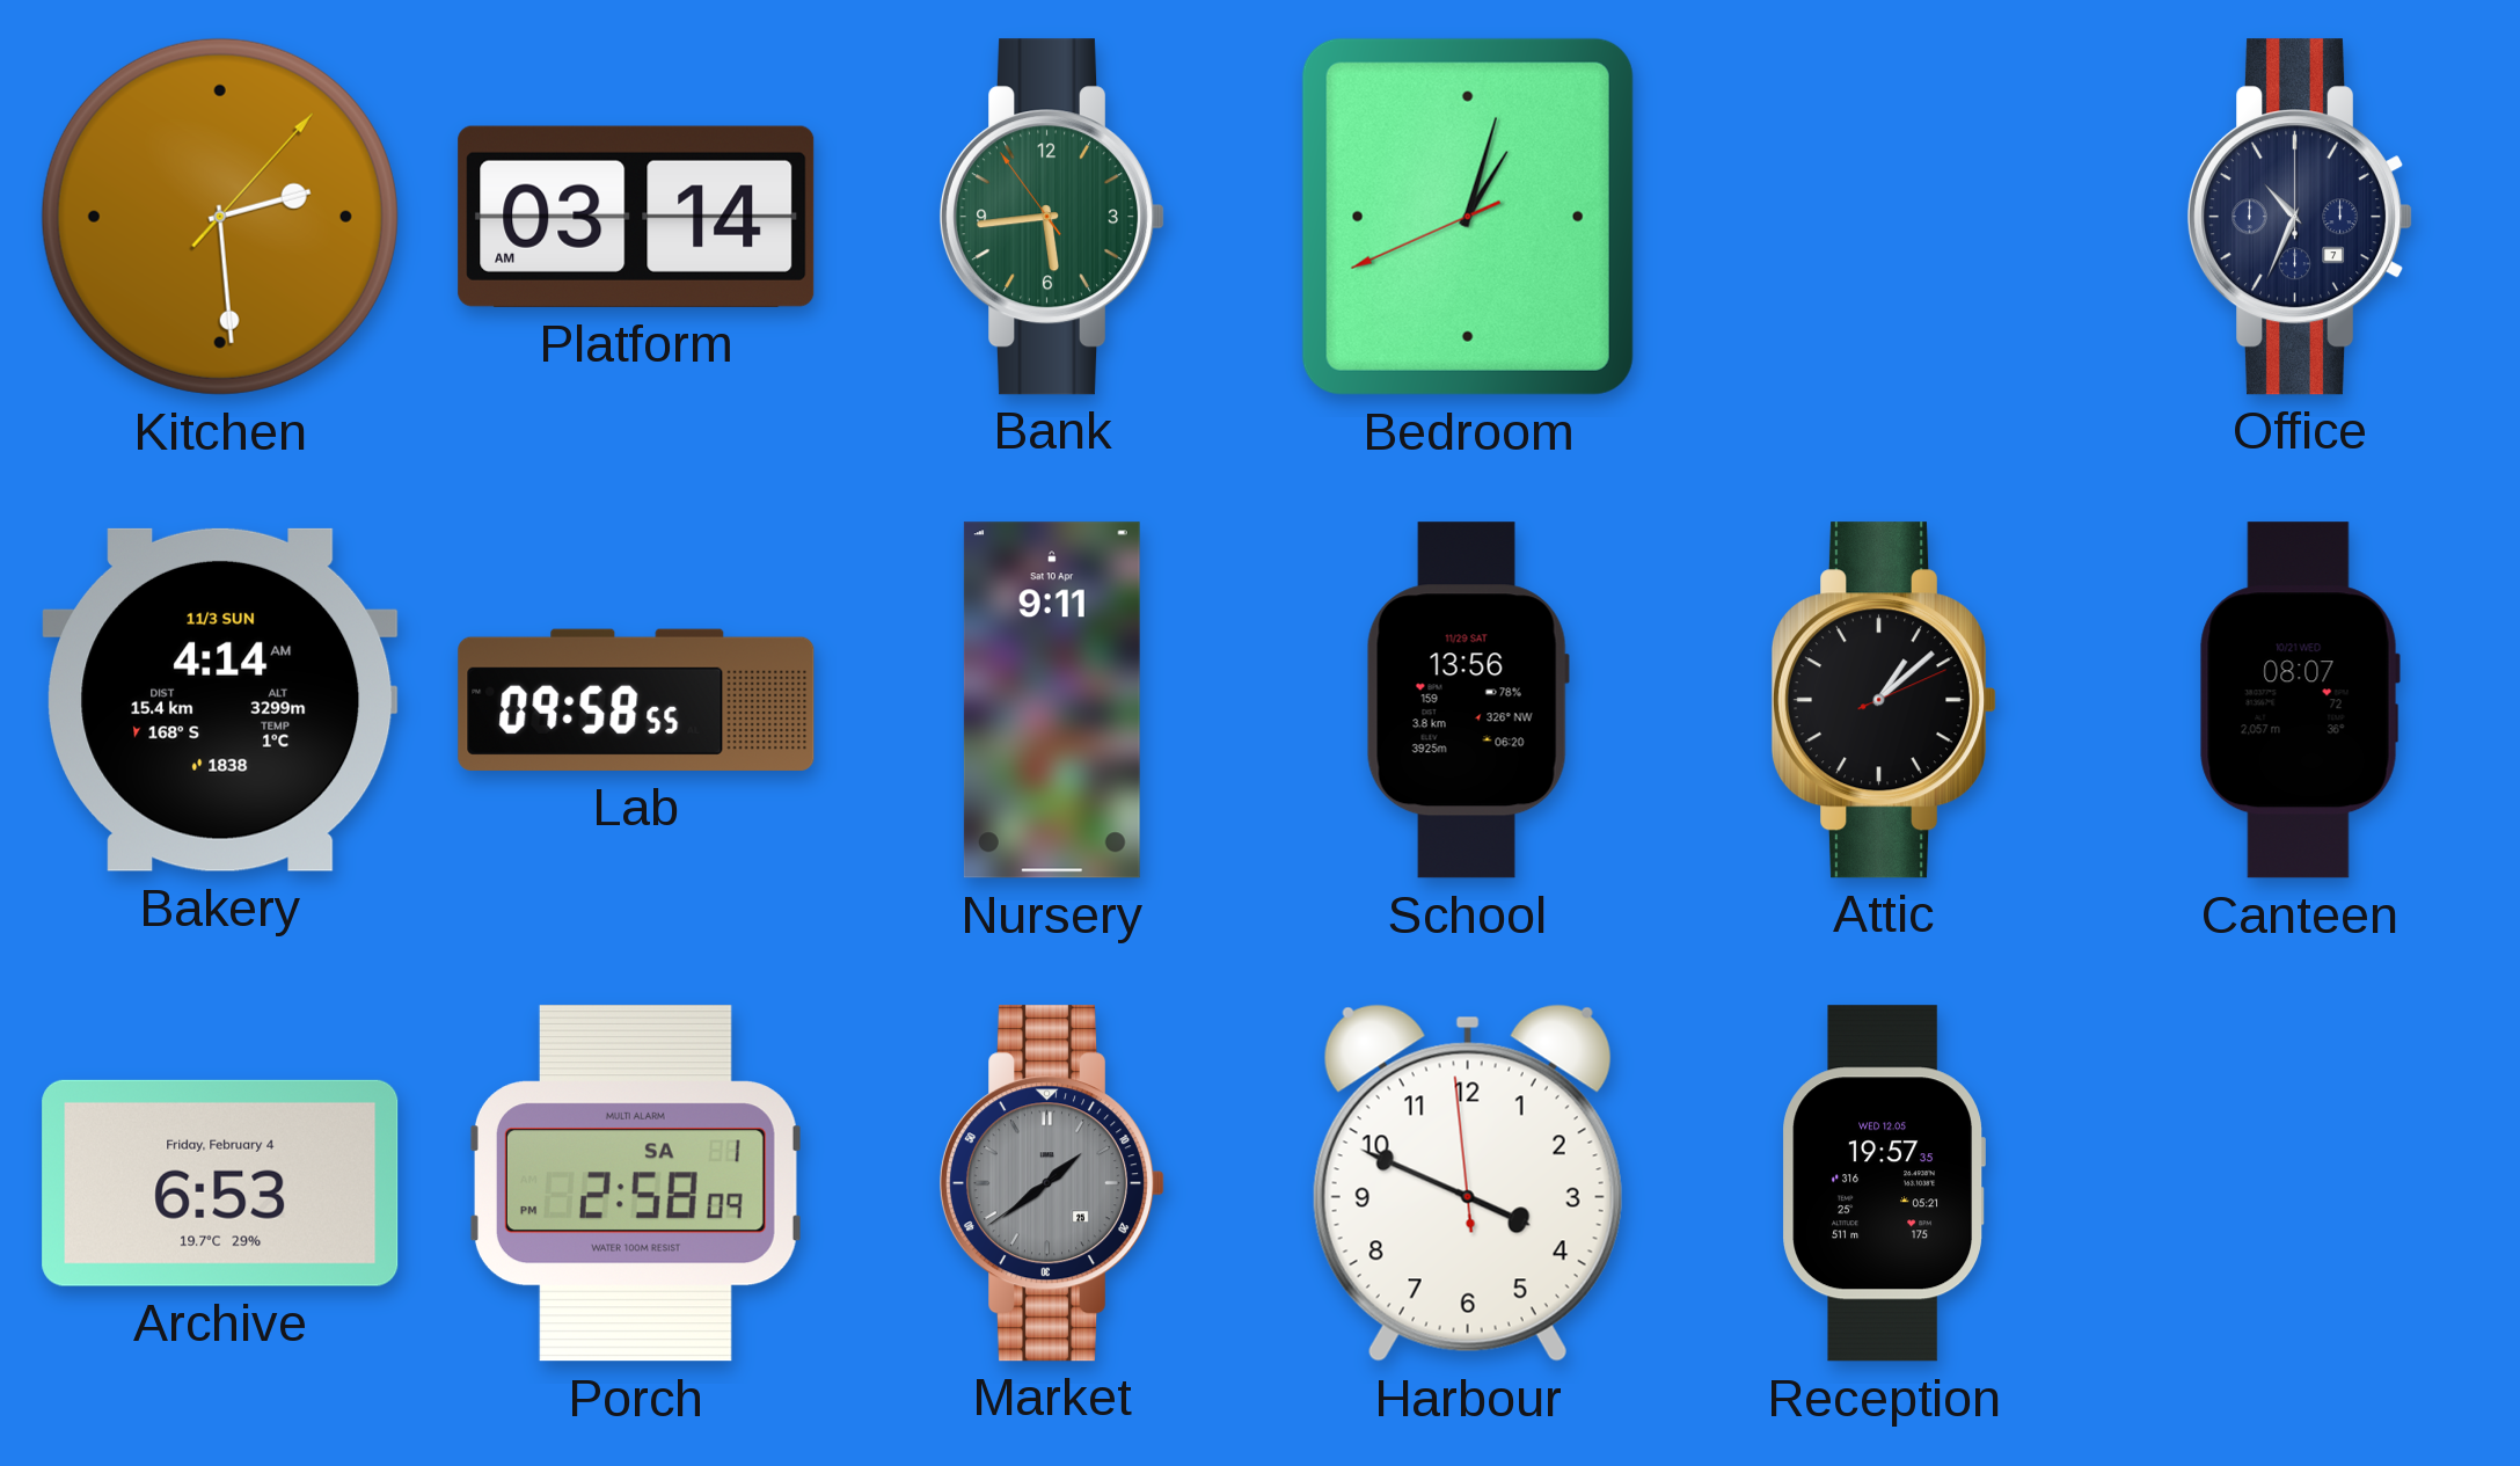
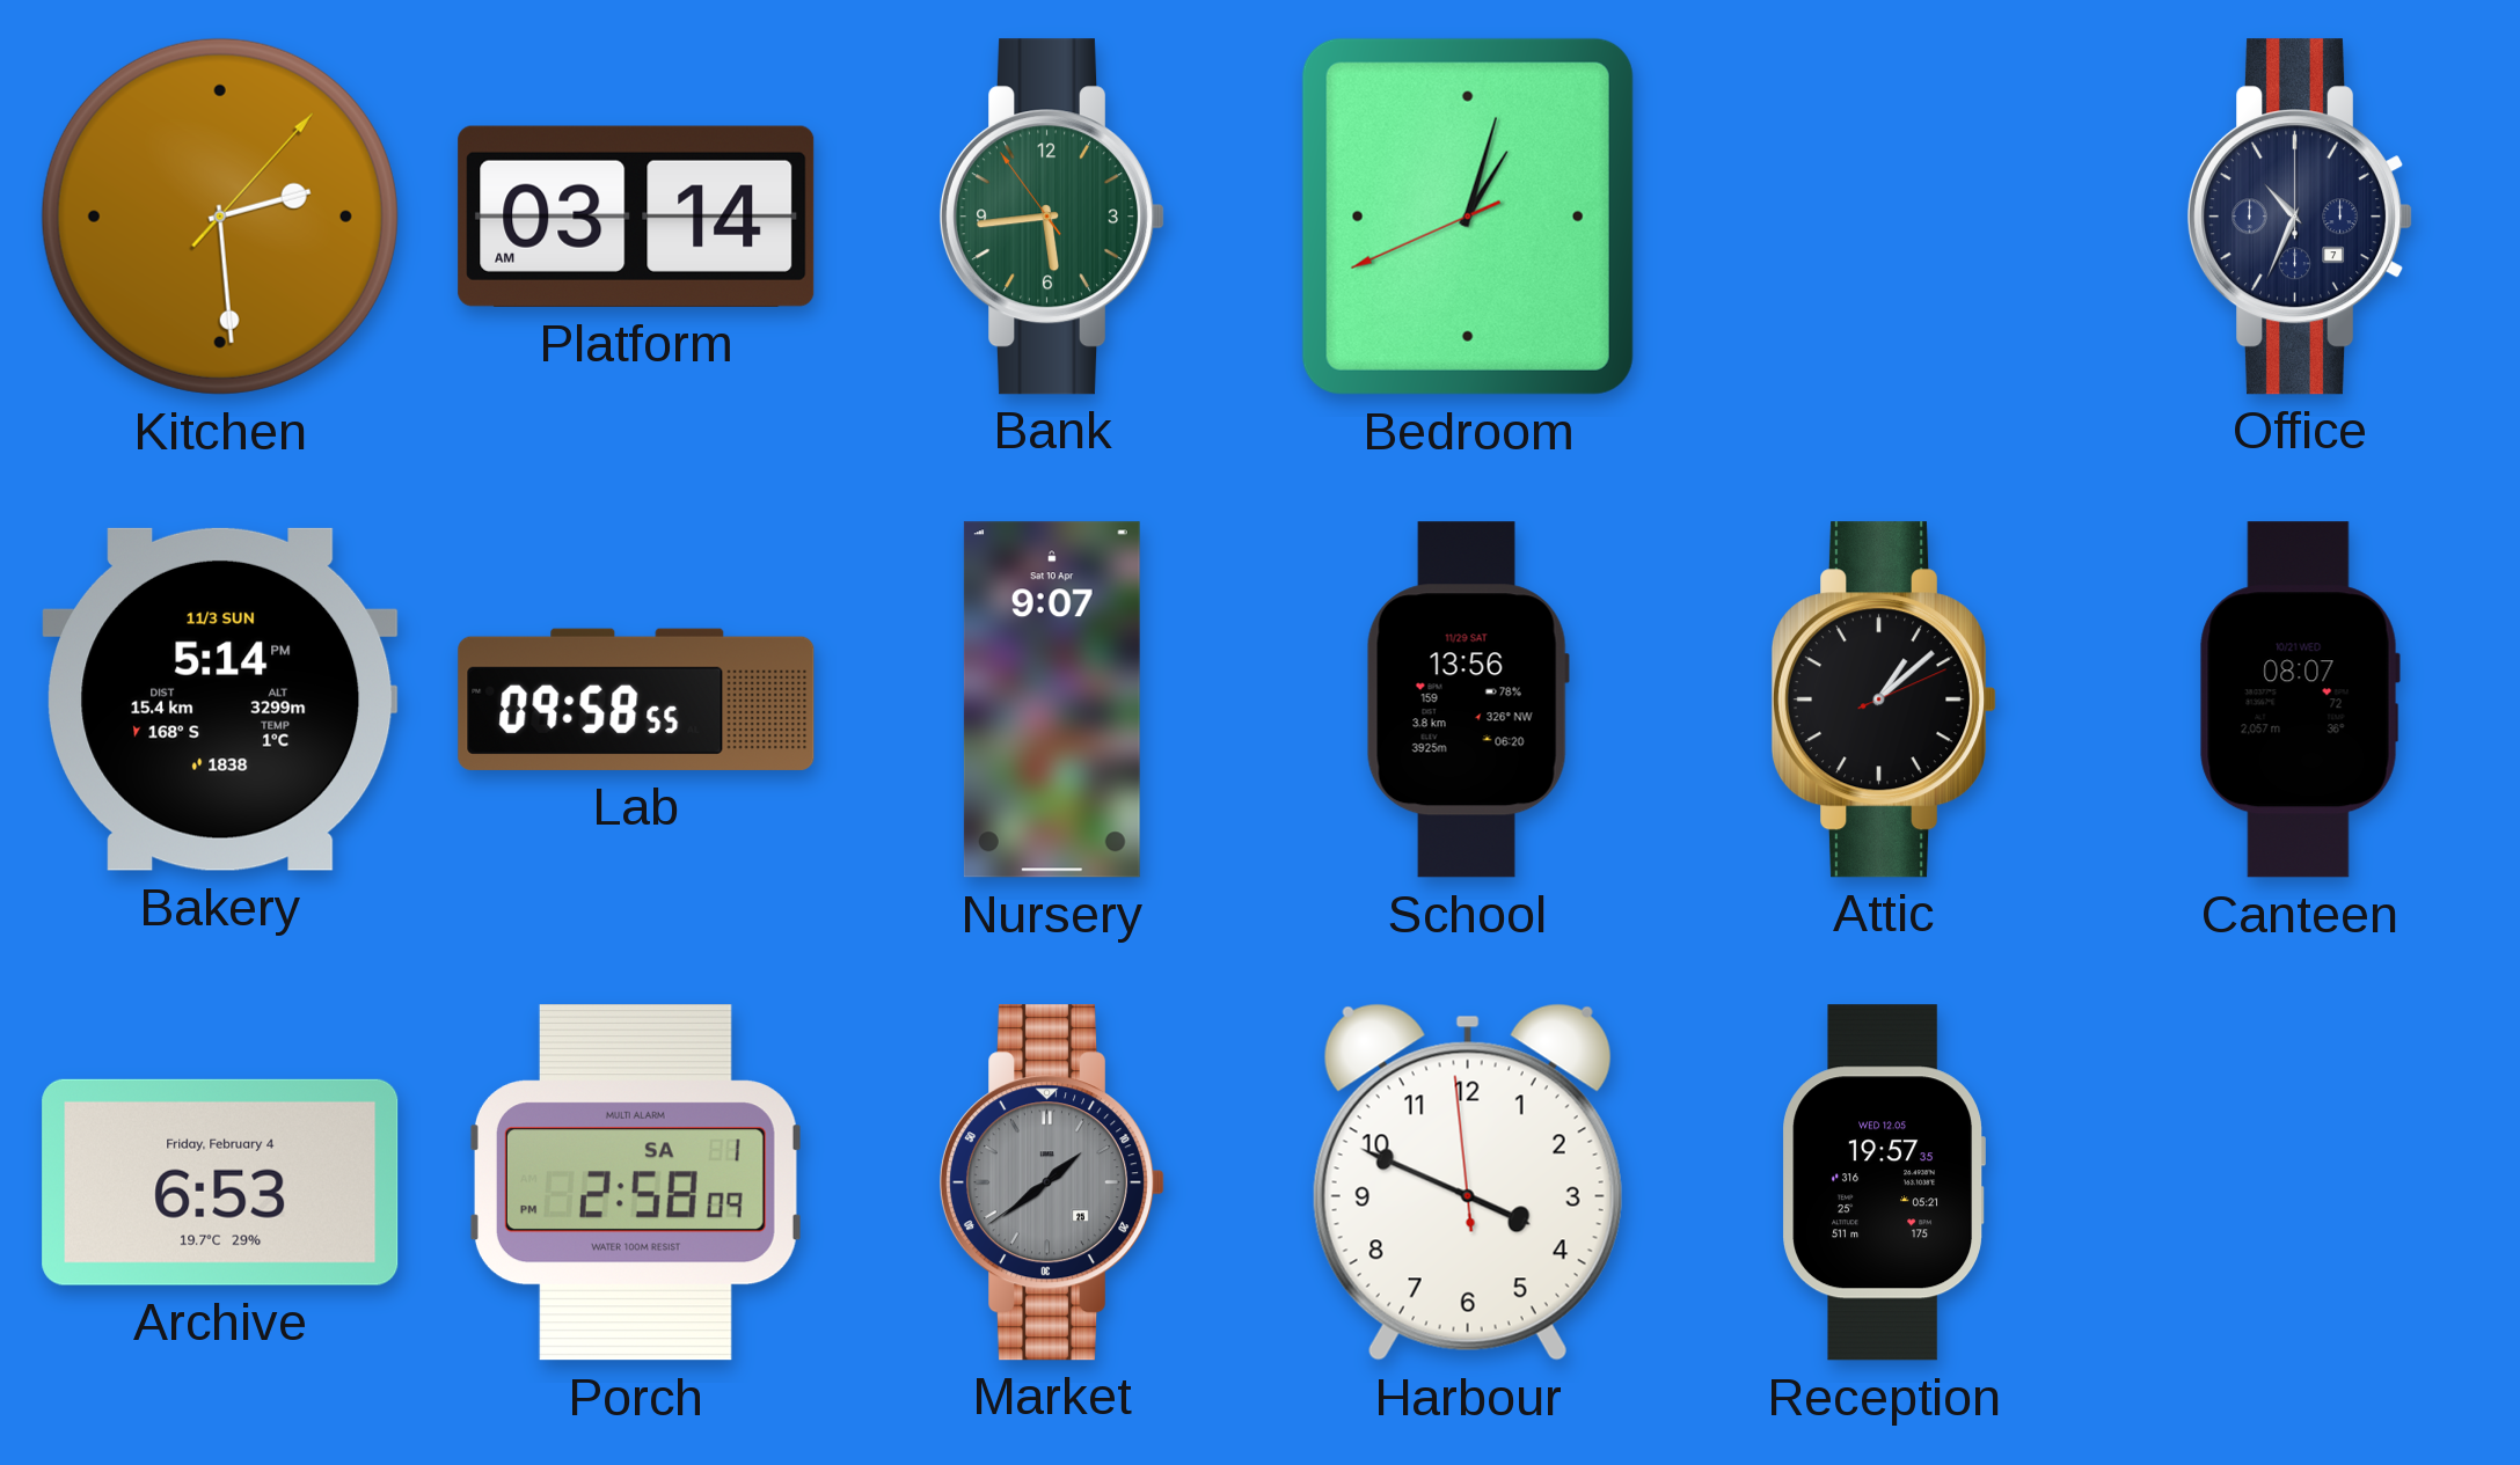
Bakery: 4:14 -> 5:14 (220, 699)
Nursery: 9:11 -> 9:07 (1052, 699)
